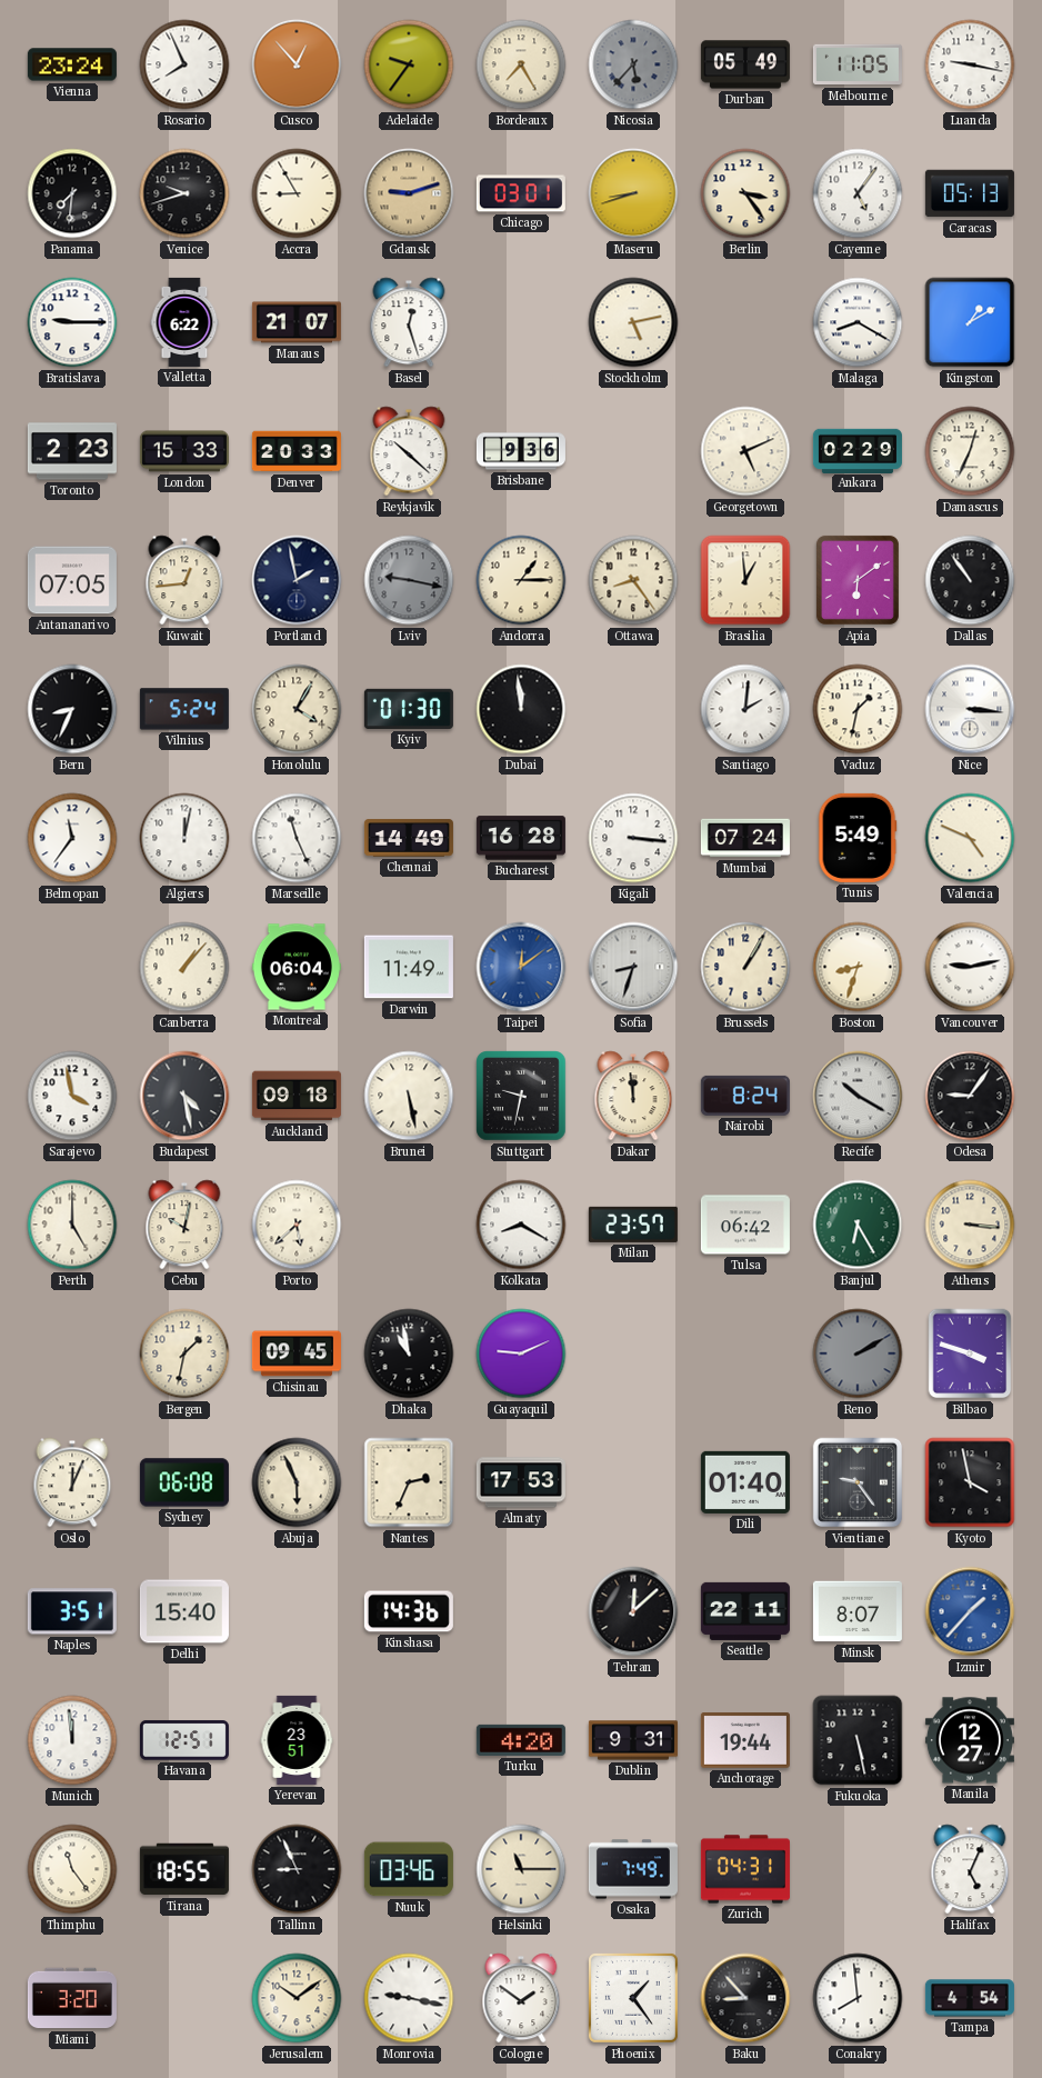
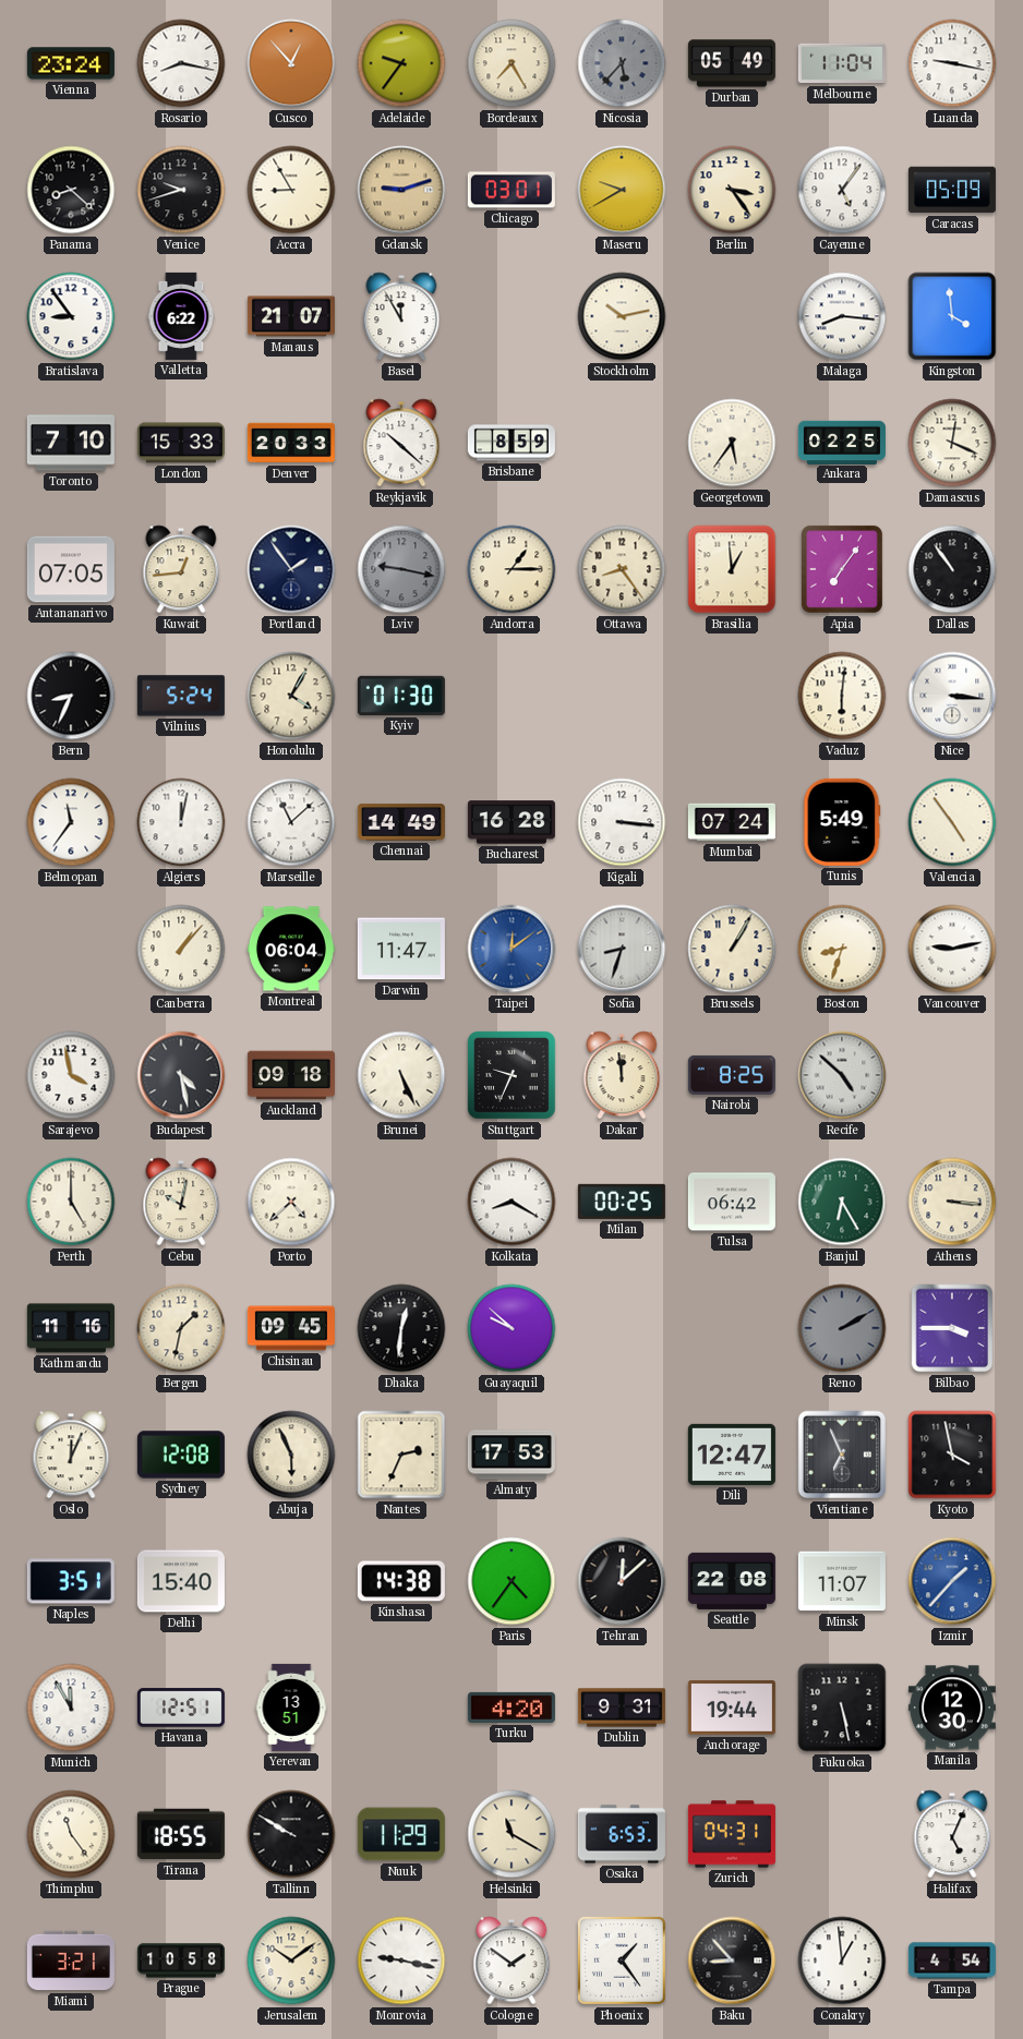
Rosario: 7:56 -> 8:17 (181, 63)
Melbourne: 11:05 -> 11:04 (842, 63)
Panama: 7:31 -> 8:22 (71, 190)
Maseru: 8:42 -> 9:40 (622, 190)
Caracas: 05:13 -> 05:09 (952, 190)
Bratislava: 9:15 -> 8:54 (71, 316)
Basel: 12:27 -> 11:55 (401, 316)
Stockholm: 5:13 -> 10:13 (622, 316)
Malaga: 8:20 -> 8:16 (842, 316)
Kingston: 1:10 -> 3:59 (952, 316)
Toronto: 2:23 -> 7:10 (71, 443)
Brisbane: 9:36 -> 8:59 (511, 443)
Georgetown: 5:11 -> 5:36 (732, 443)
Ankara: 02:29 -> 02:25 (842, 442)
Damascus: 12:34 -> 12:19 (952, 443)
Portland: 1:58 -> 1:54 (291, 569)
Apia: 6:09 -> 7:06 (842, 569)
Dubai: 11:59 -> none (521, 709)
Santiago: 2:01 -> none (745, 709)
Vaduz: 1:32 -> 6:01 (842, 696)
Marseille: 11:26 -> 11:08 (291, 822)
Valencia: 4:49 -> 4:54 (952, 822)
Darwin: 11:49 -> 11:47 (401, 949)
Brunei: 5:28 -> 5:26 (401, 1075)
Stuttgart: 9:32 -> 9:34 (511, 1075)
Nairobi: 8:24 -> 8:25 (732, 1075)
Recife: 10:20 -> 4:52 (842, 1075)
Odesa: 9:06 -> none (970, 1096)
Porto: 5:38 -> 4:38 (291, 1202)
Milan: 23:57 -> 00:25 (622, 1202)
Kathmandu: none -> 11:16 (71, 1328)
Dhaka: 10:58 -> 12:31 (401, 1328)
Guayaquil: 9:11 -> 9:52 (511, 1328)
Bilbao: 3:48 -> 3:45 (952, 1328)
Sydney: 06:08 -> 12:08 (181, 1455)
Dili: 01:40 -> 12:47 (732, 1455)
Vientiane: 9:24 -> 6:56 (842, 1455)
Kinshasa: 14:36 -> 14:38 (401, 1581)
Paris: none -> 4:36 (511, 1581)
Seattle: 22:11 -> 22:08 (732, 1581)
Minsk: 8:07 -> 11:07 (842, 1581)
Munich: 11:59 -> 11:55 (71, 1708)
Yerevan: 23:51 -> 13:51 (291, 1708)
Manila: 12:27 -> 12:30 (952, 1708)
Tallinn: 8:56 -> 9:50 (291, 1834)
Nuuk: 03:46 -> 11:29 (401, 1834)
Helsinki: 11:15 -> 11:20 (511, 1834)
Osaka: 7:49 -> 6:53 (622, 1834)
Miami: 3:20 -> 3:21 (71, 1960)
Prague: none -> 10:58 (181, 1960)
Conakry: 7:59 -> 12:59 (842, 1960)
